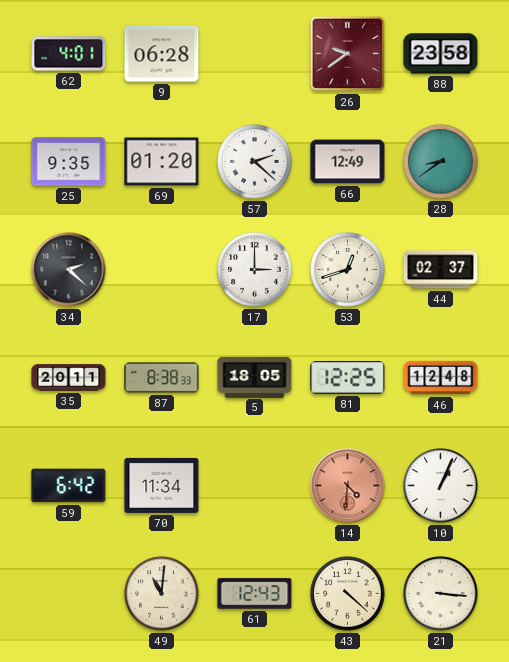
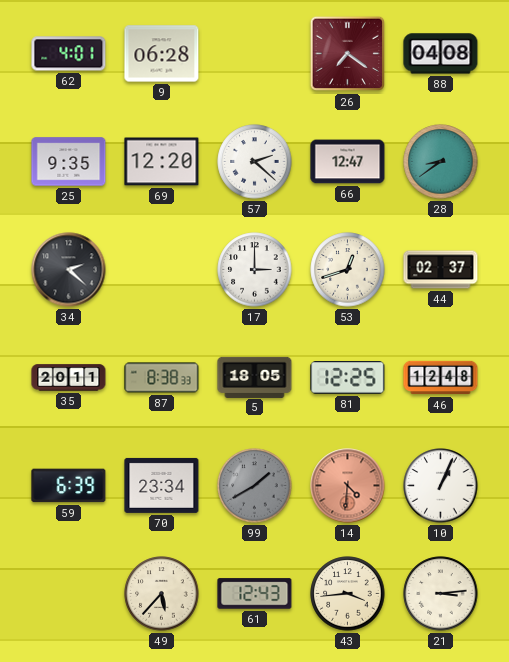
26: 9:39 -> 7:21 (348, 54)
88: 23:58 -> 04:08 (441, 54)
69: 01:20 -> 12:20 (162, 162)
66: 12:49 -> 12:47 (348, 162)
59: 6:42 -> 6:39 (69, 486)
70: 11:34 -> 23:34 (162, 485)
99: none -> 1:40 (255, 486)
49: 11:01 -> 5:37 (162, 594)
43: 4:22 -> 3:44 (348, 594)
21: 3:16 -> 3:14 (441, 594)
